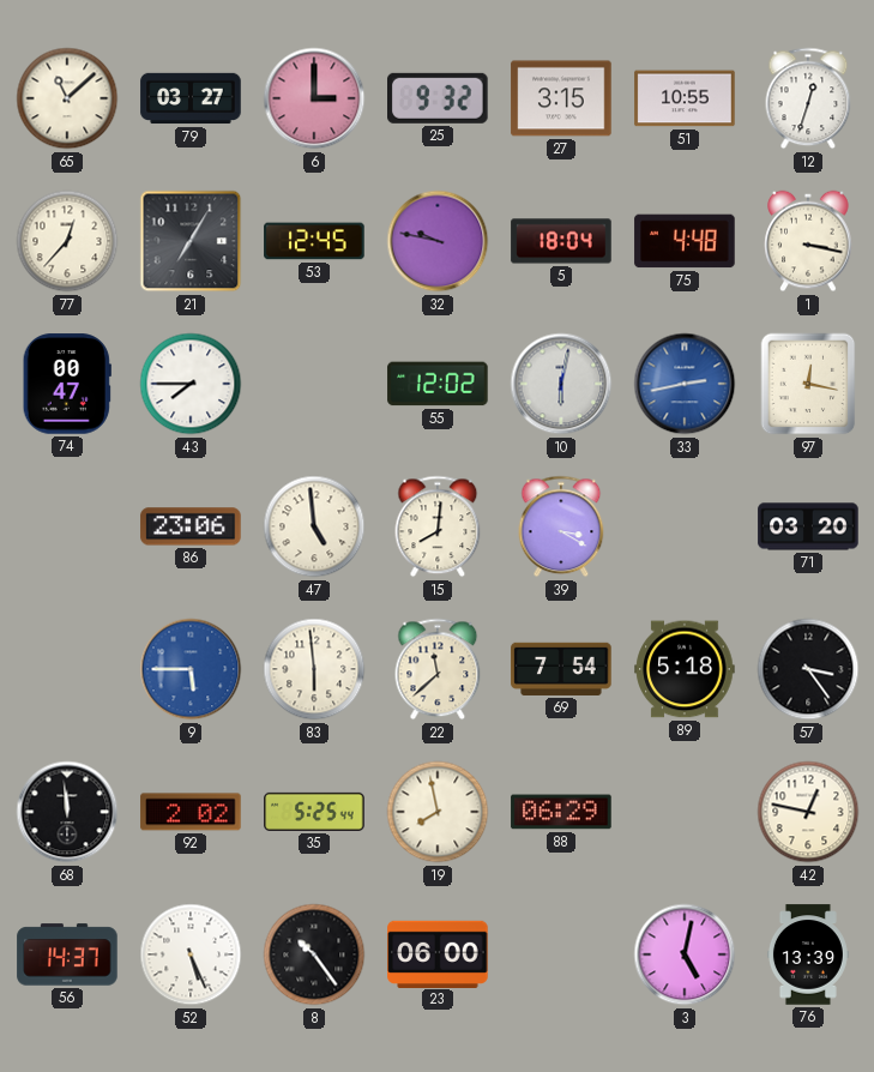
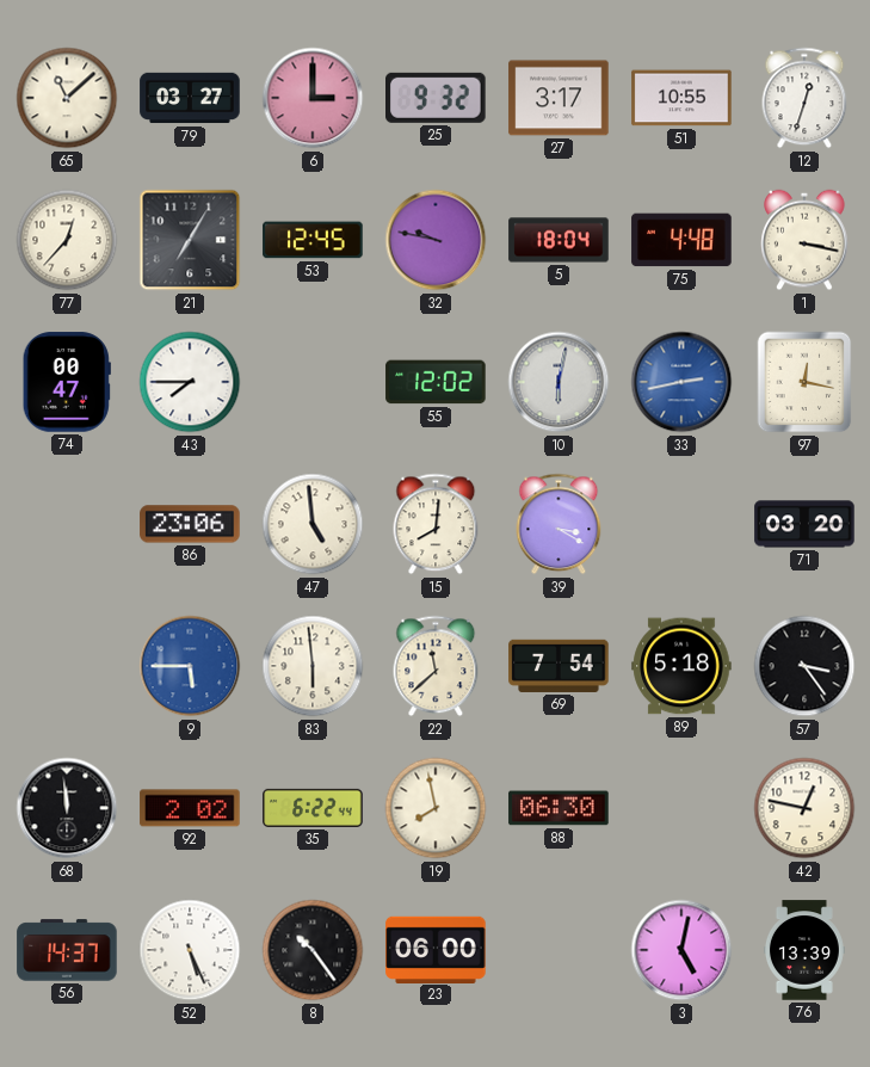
27: 3:15 -> 3:17 (559, 98)
35: 5:25 -> 6:22 (313, 808)
88: 06:29 -> 06:30 (559, 808)
